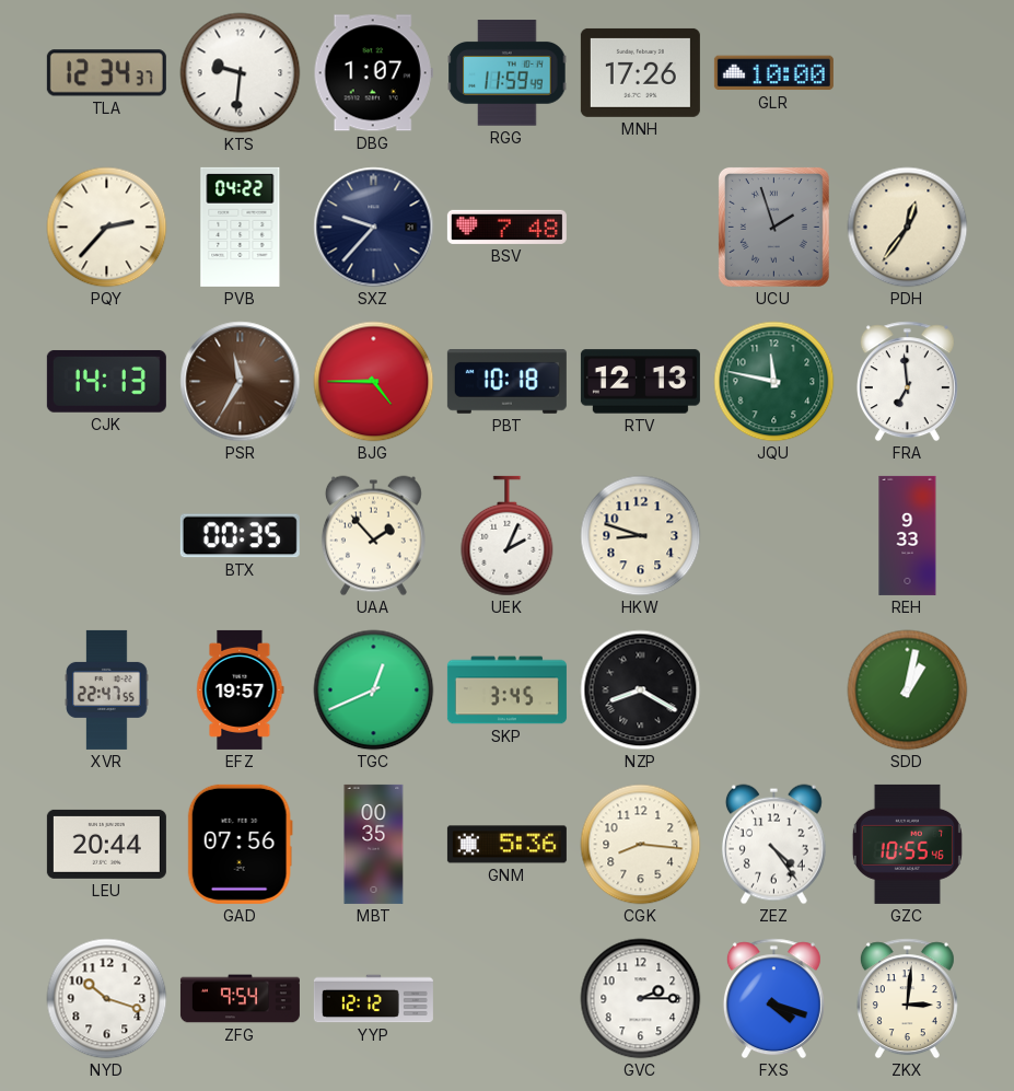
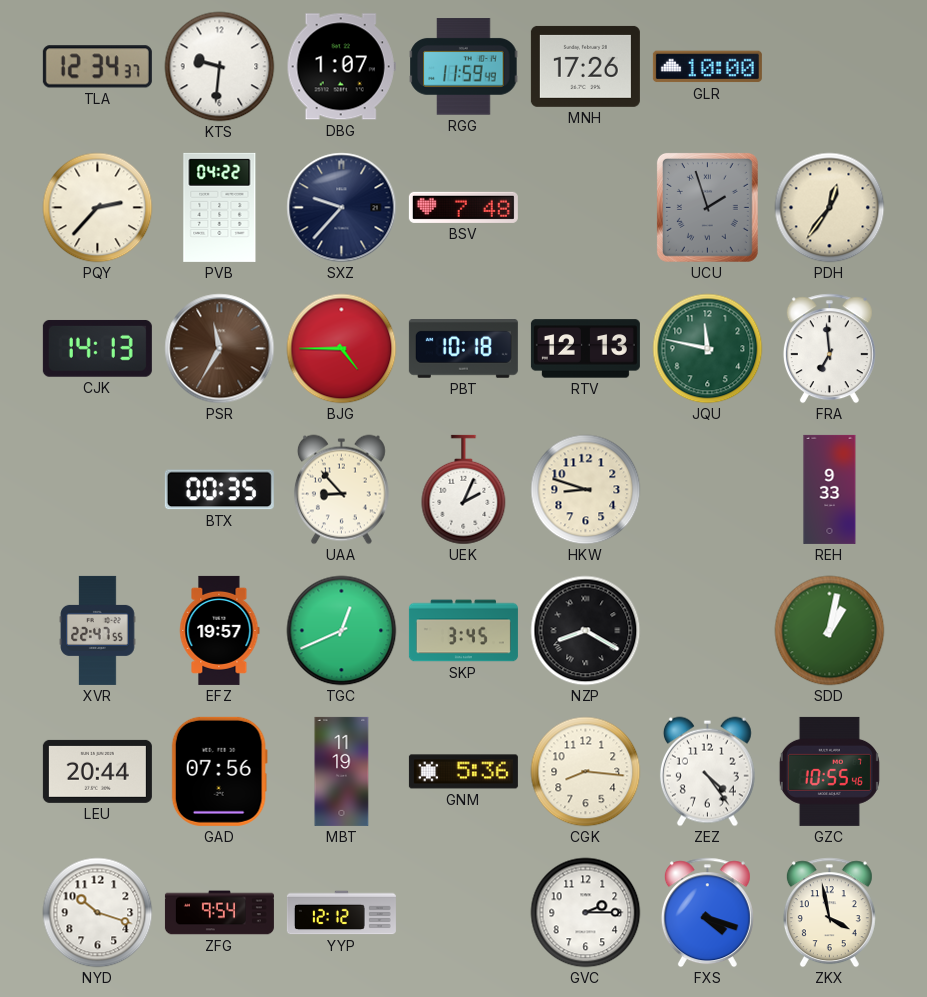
UAA: 1:53 -> 8:53 (341, 490)
MBT: 00:35 -> 11:19 (342, 771)
ZKX: 3:01 -> 3:58 (829, 913)
